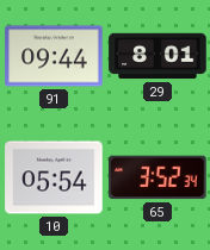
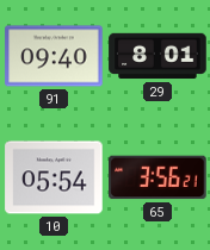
91: 09:44 -> 09:40 (54, 56)
65: 3:52 -> 3:56 (157, 177)
